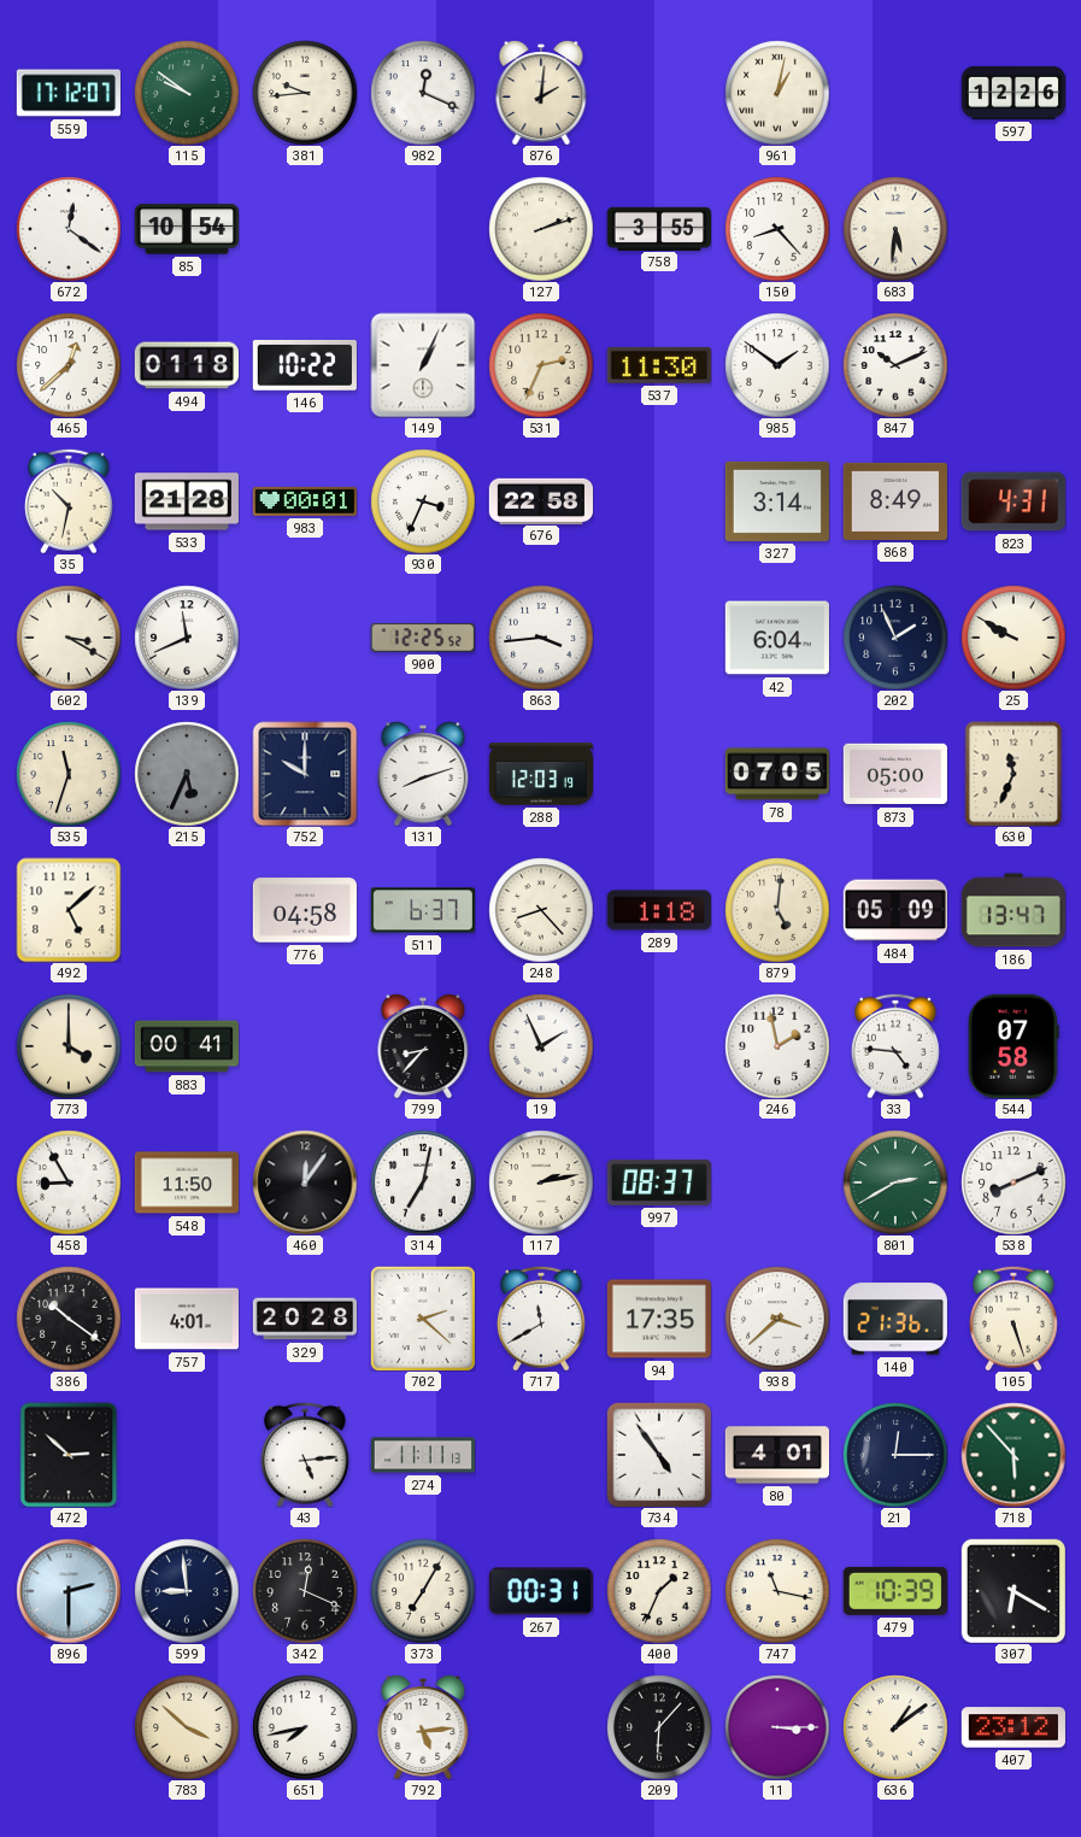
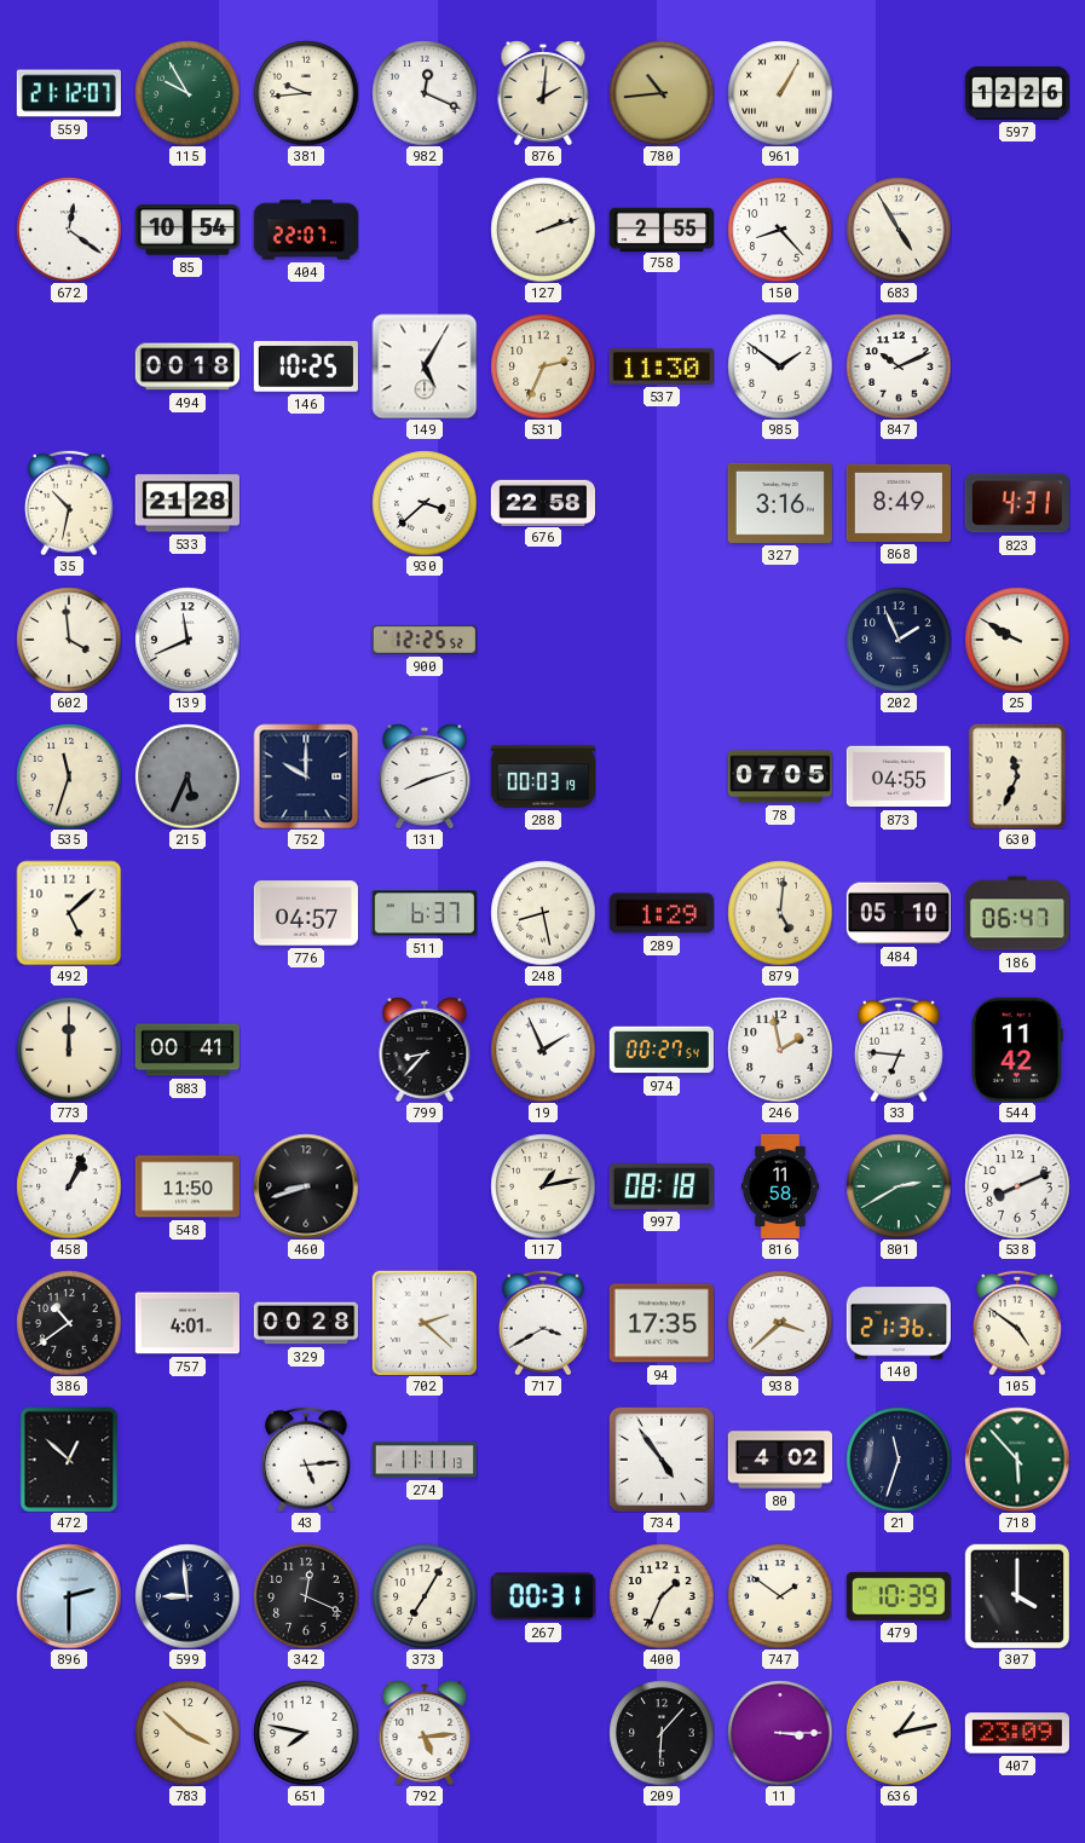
559: 17:12 -> 21:12 (68, 93)
115: 9:51 -> 9:55 (187, 93)
780: none -> 10:44 (662, 93)
961: 1:02 -> 1:05 (780, 93)
404: none -> 22:07 (305, 230)
758: 3:55 -> 2:55 (660, 229)
683: 5:31 -> 4:55 (899, 230)
465: 12:38 -> none (69, 365)
494: 01:18 -> 00:18 (186, 366)
146: 10:22 -> 10:25 (306, 366)
149: 1:04 -> 5:05 (425, 366)
983: 00:01 -> none (305, 501)
930: 3:34 -> 3:38 (425, 503)
327: 3:14 -> 3:16 (780, 503)
602: 3:20 -> 3:59 (69, 640)
863: 3:44 -> none (541, 638)
42: 6:04 -> none (777, 638)
288: 12:03 -> 00:03 (542, 776)
873: 05:00 -> 04:55 (898, 776)
776: 04:58 -> 04:57 (306, 913)
248: 8:23 -> 8:28 (543, 913)
289: 1:18 -> 1:29 (662, 913)
484: 05:09 -> 05:10 (899, 913)
186: 13:47 -> 06:47 (1017, 913)
773: 4:00 -> 12:00 (69, 1050)
974: none -> 00:27 (662, 1050)
33: 4:46 -> 6:46 (899, 1050)
544: 07:58 -> 11:42 (1017, 1050)
458: 8:55 -> 1:04 (69, 1186)
460: 12:06 -> 8:42 (306, 1186)
314: 7:02 -> none (423, 1182)
117: 2:13 -> 1:13 (543, 1186)
997: 08:37 -> 08:18 (662, 1186)
816: none -> 11:58 (780, 1185)
386: 10:21 -> 10:39 (69, 1323)
329: 20:28 -> 00:28 (305, 1323)
717: 11:40 -> 3:40 (543, 1323)
105: 5:27 -> 4:51 (1017, 1323)
472: 2:52 -> 12:52 (69, 1460)
80: 4:01 -> 4:02 (779, 1460)
21: 12:15 -> 11:33 (899, 1460)
747: 11:17 -> 1:51 (780, 1596)
307: 6:20 -> 4:00 (1016, 1595)
651: 7:43 -> 7:47 (306, 1733)
636: 1:09 -> 1:13 (899, 1733)
407: 23:12 -> 23:09 (1017, 1733)
